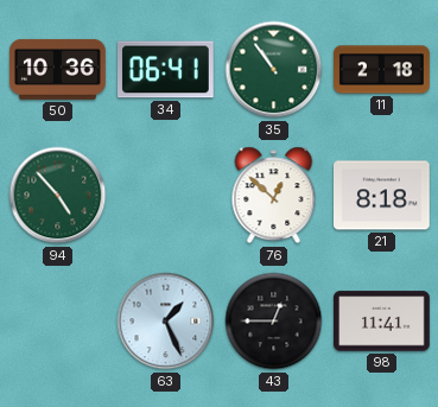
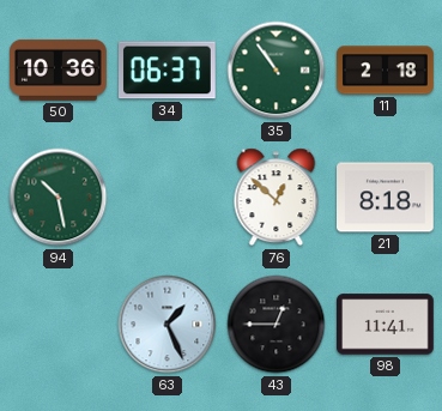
34: 06:41 -> 06:37 (168, 71)
94: 4:53 -> 10:28 (59, 198)
